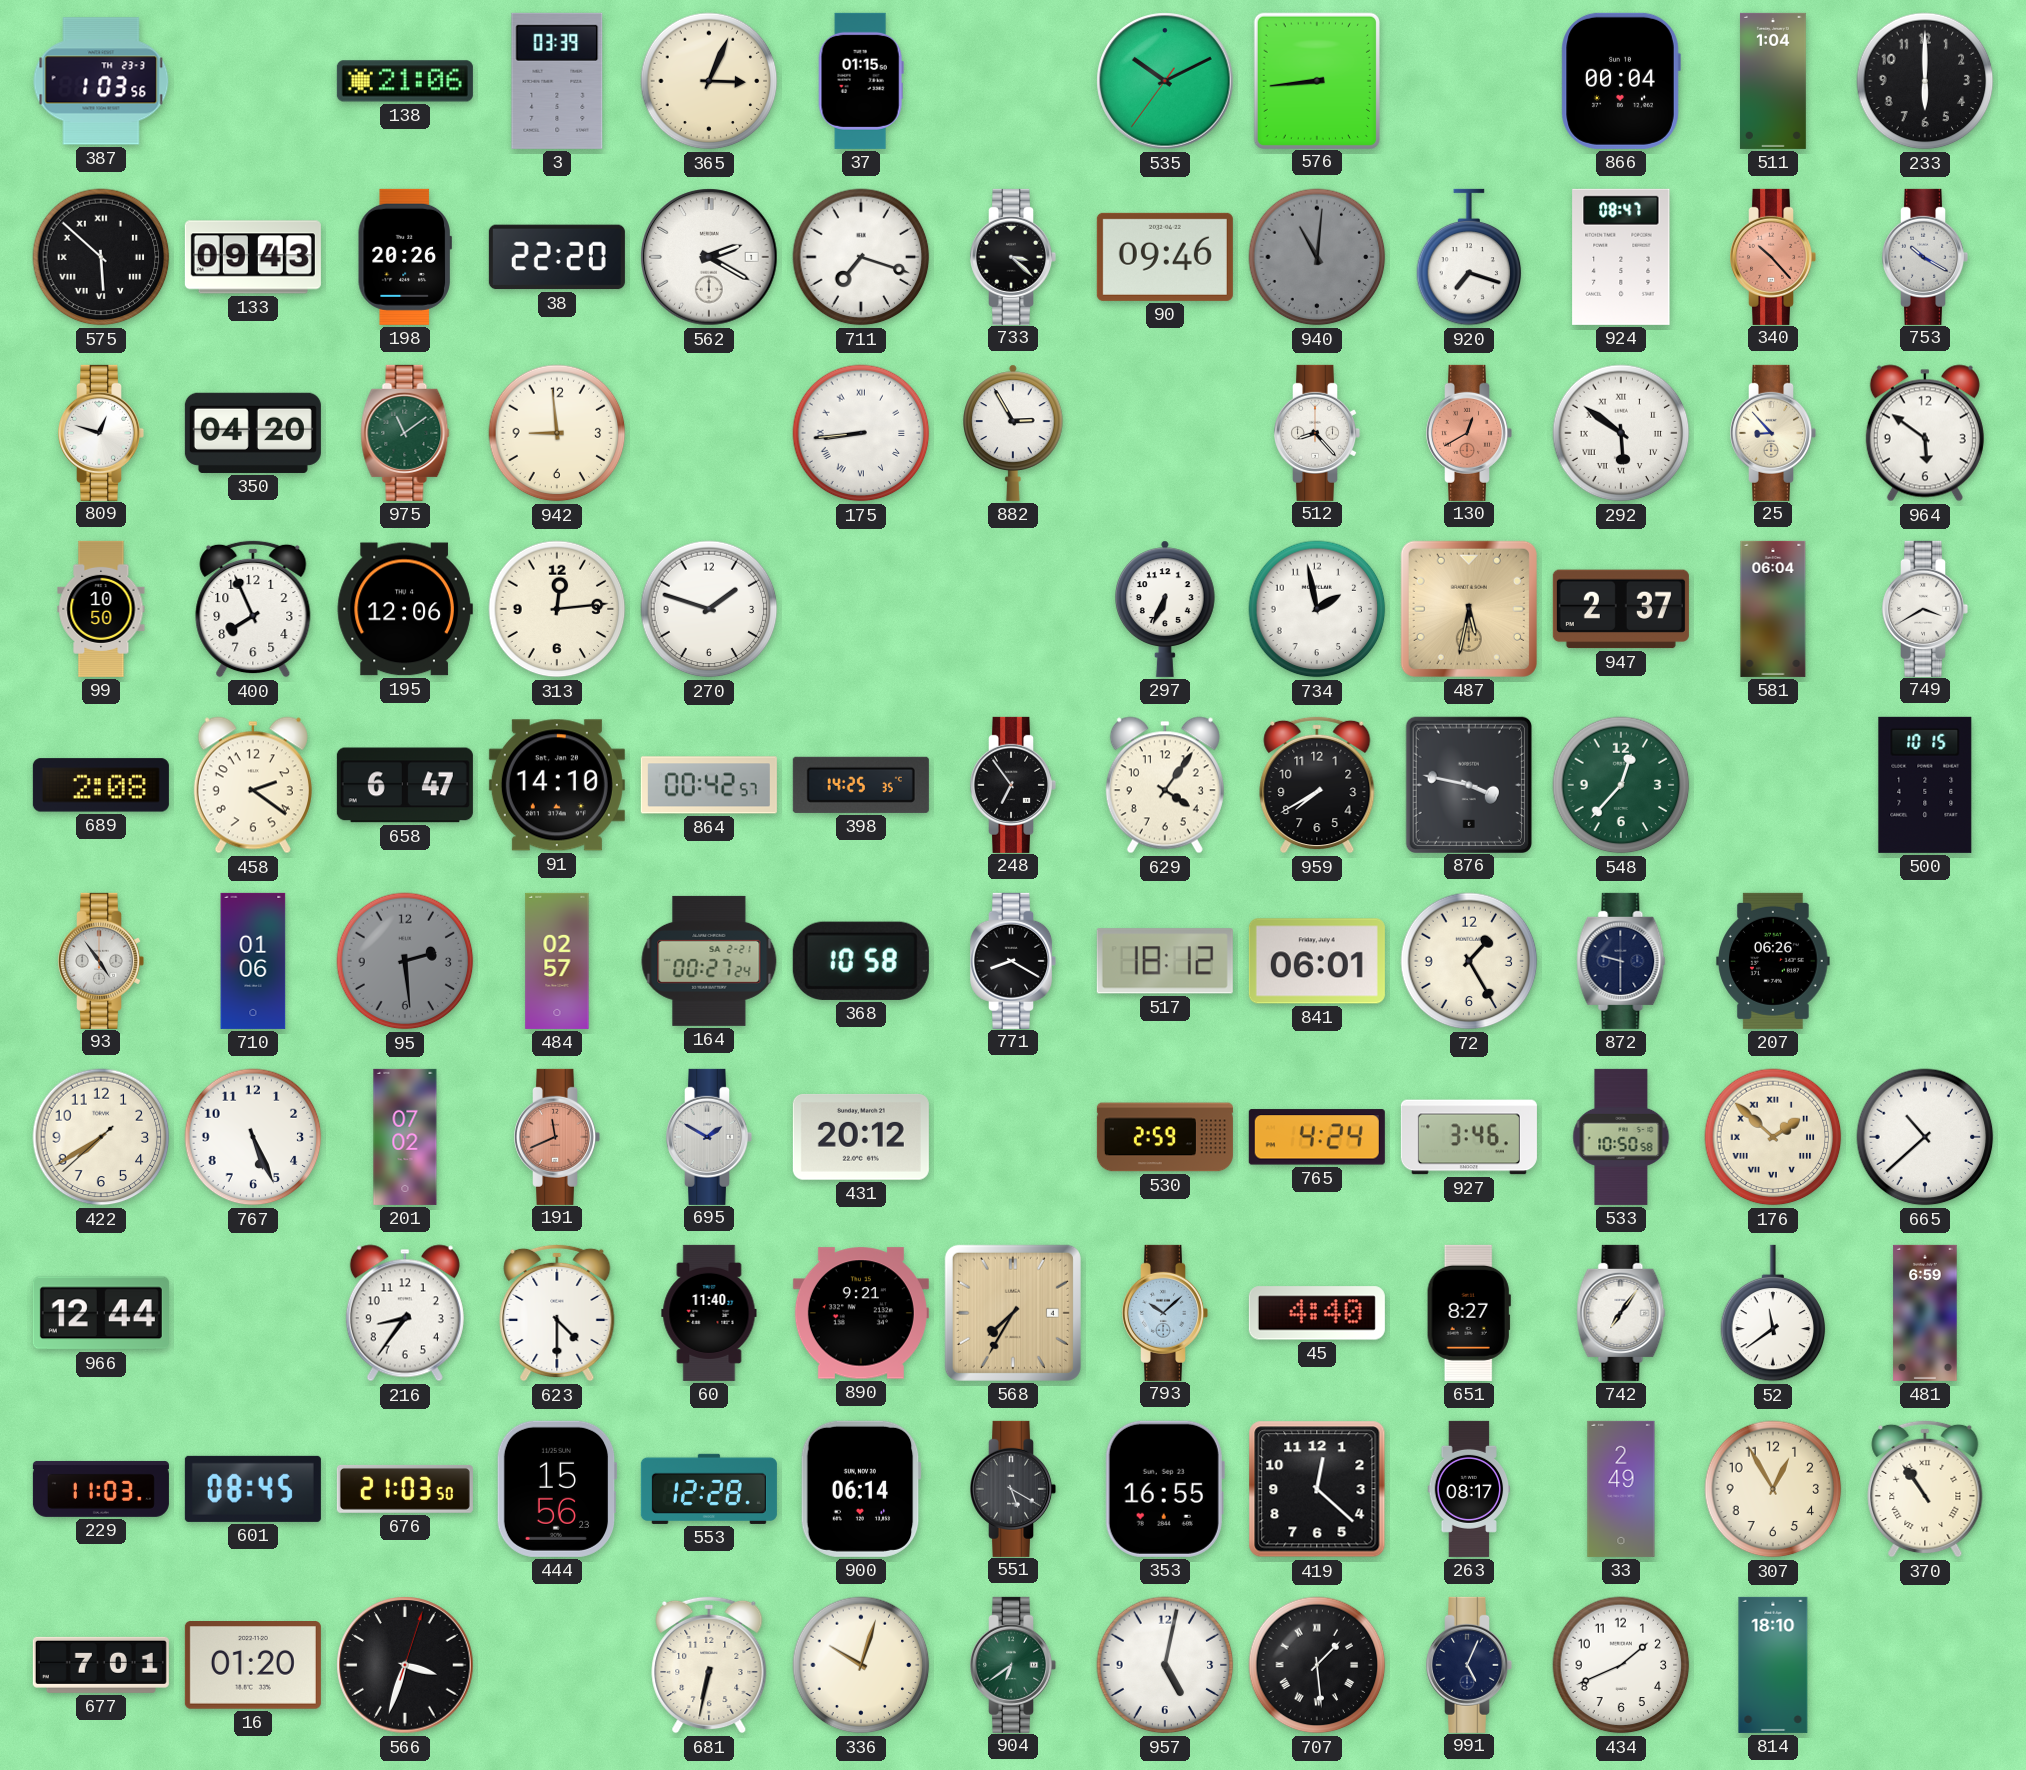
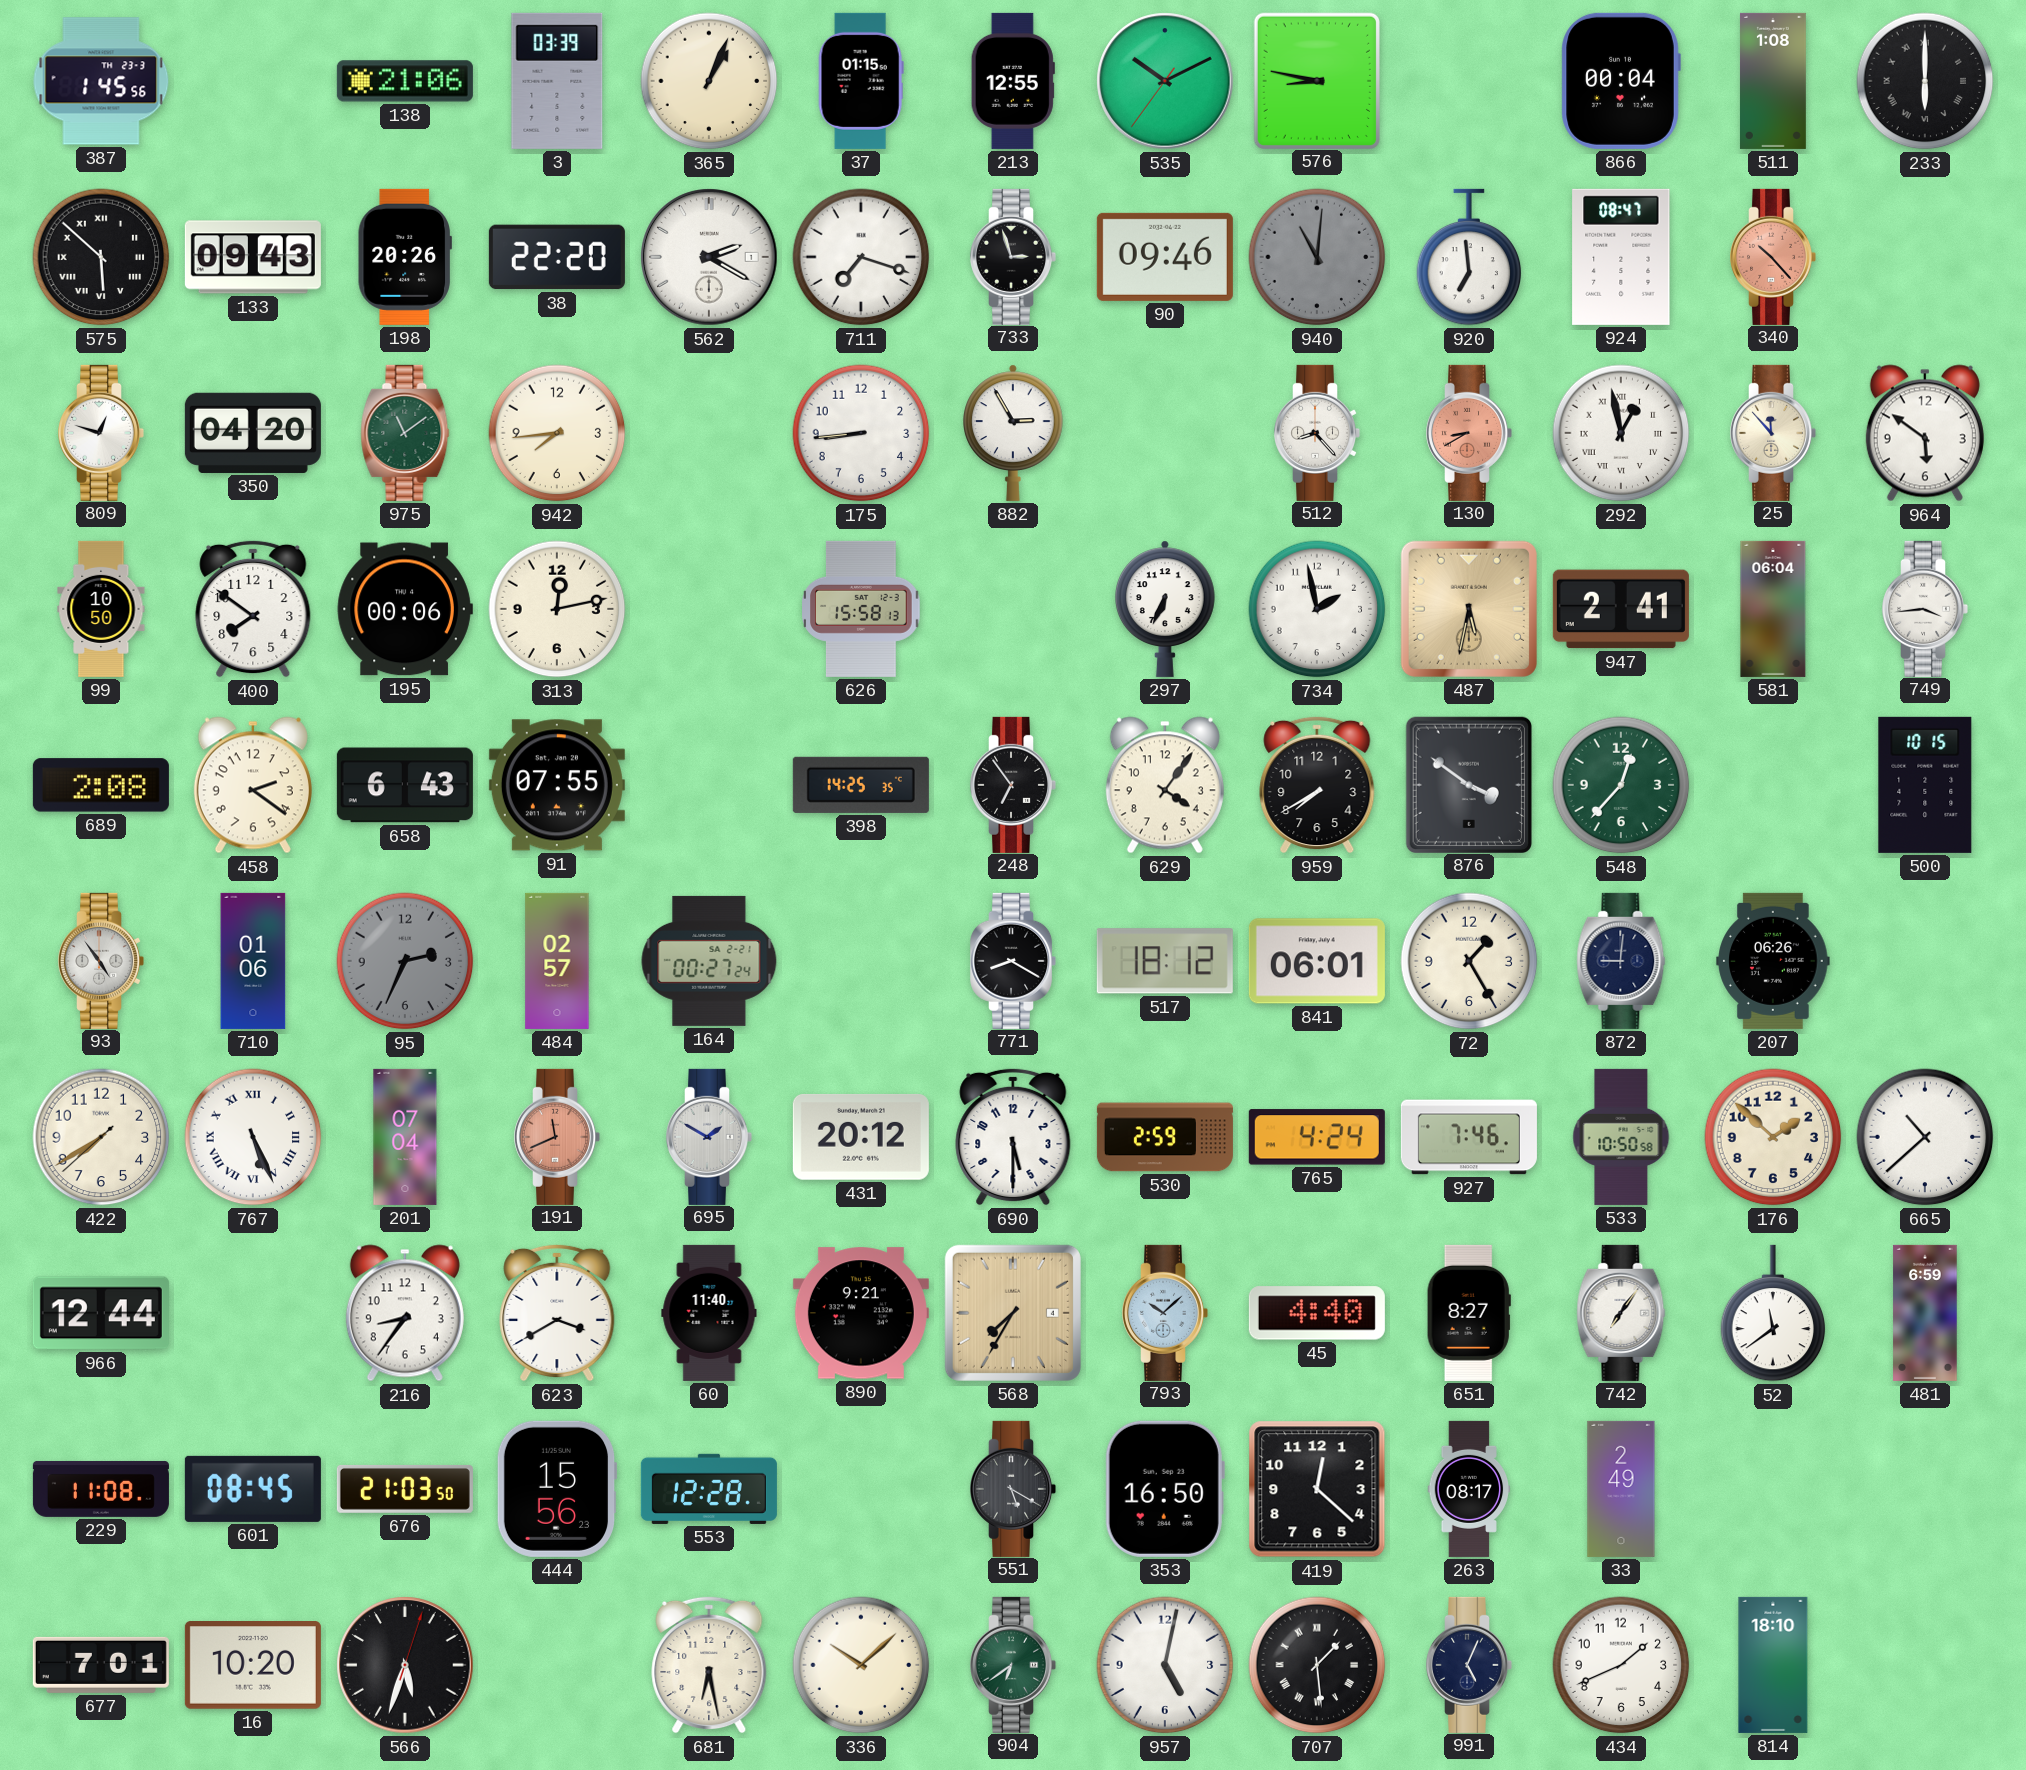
387: 1:03 -> 1:45 (101, 81)
365: 3:04 -> 1:04 (709, 81)
213: none -> 12:55 (1013, 81)
576: 8:44 -> 8:47 (1317, 80)
511: 1:04 -> 1:08 (1773, 81)
233 numerals: Arabic -> Roman (1925, 81)
733: 3:22 -> 2:57 (1014, 257)
920: 7:18 -> 6:59 (1469, 257)
753: 10:20 -> none (1926, 257)
942: 8:59 -> 7:44 (557, 433)
175 numerals: Roman -> Arabic (861, 433)
130: 12:40 -> 8:40 (1470, 433)
292: 5:51 -> 12:58 (1621, 433)
25: 8:53 -> 11:53 (1774, 433)
400: 7:56 -> 7:51 (253, 609)
195: 12:06 -> 00:06 (405, 609)
313: 12:14 -> 12:13 (557, 609)
270: 1:48 -> none (709, 609)
626: none -> 15:58 (861, 609)
947: 2:37 -> 2:41 (1621, 609)
749: 3:40 -> 3:44 (1926, 609)
658: 6:47 -> 6:43 (405, 785)
91: 14:10 -> 07:55 (557, 785)
864: 00:42 -> none (709, 785)
876: 3:47 -> 3:51 (1469, 784)
95: 2:29 -> 2:34 (405, 961)
368: 10:58 -> none (861, 961)
872: 9:30 -> 9:01 (1621, 961)
767 numerals: Arabic -> Roman (253, 1137)
201: 07:02 -> 07:04 (405, 1137)
690: none -> 5:30 (1013, 1137)
927: 3:46 -> 7:46 (1469, 1137)
176 numerals: Roman -> Arabic (1773, 1137)
623: 4:30 -> 3:40 (557, 1313)
229: 11:03 -> 11:08 (101, 1489)
900: 06:14 -> none (861, 1489)
353: 16:55 -> 16:50 (1165, 1489)
307: 12:55 -> none (1773, 1489)
370: 10:54 -> none (1925, 1489)
16: 01:20 -> 10:20 (253, 1666)
566: 3:33 -> 5:33 (405, 1665)
681: 6:32 -> 6:28 (709, 1665)
336: 10:03 -> 10:08 (861, 1665)
